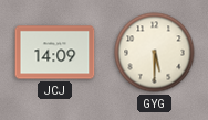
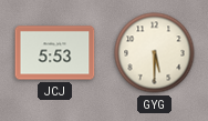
JCJ: 14:09 -> 5:53 (55, 53)
